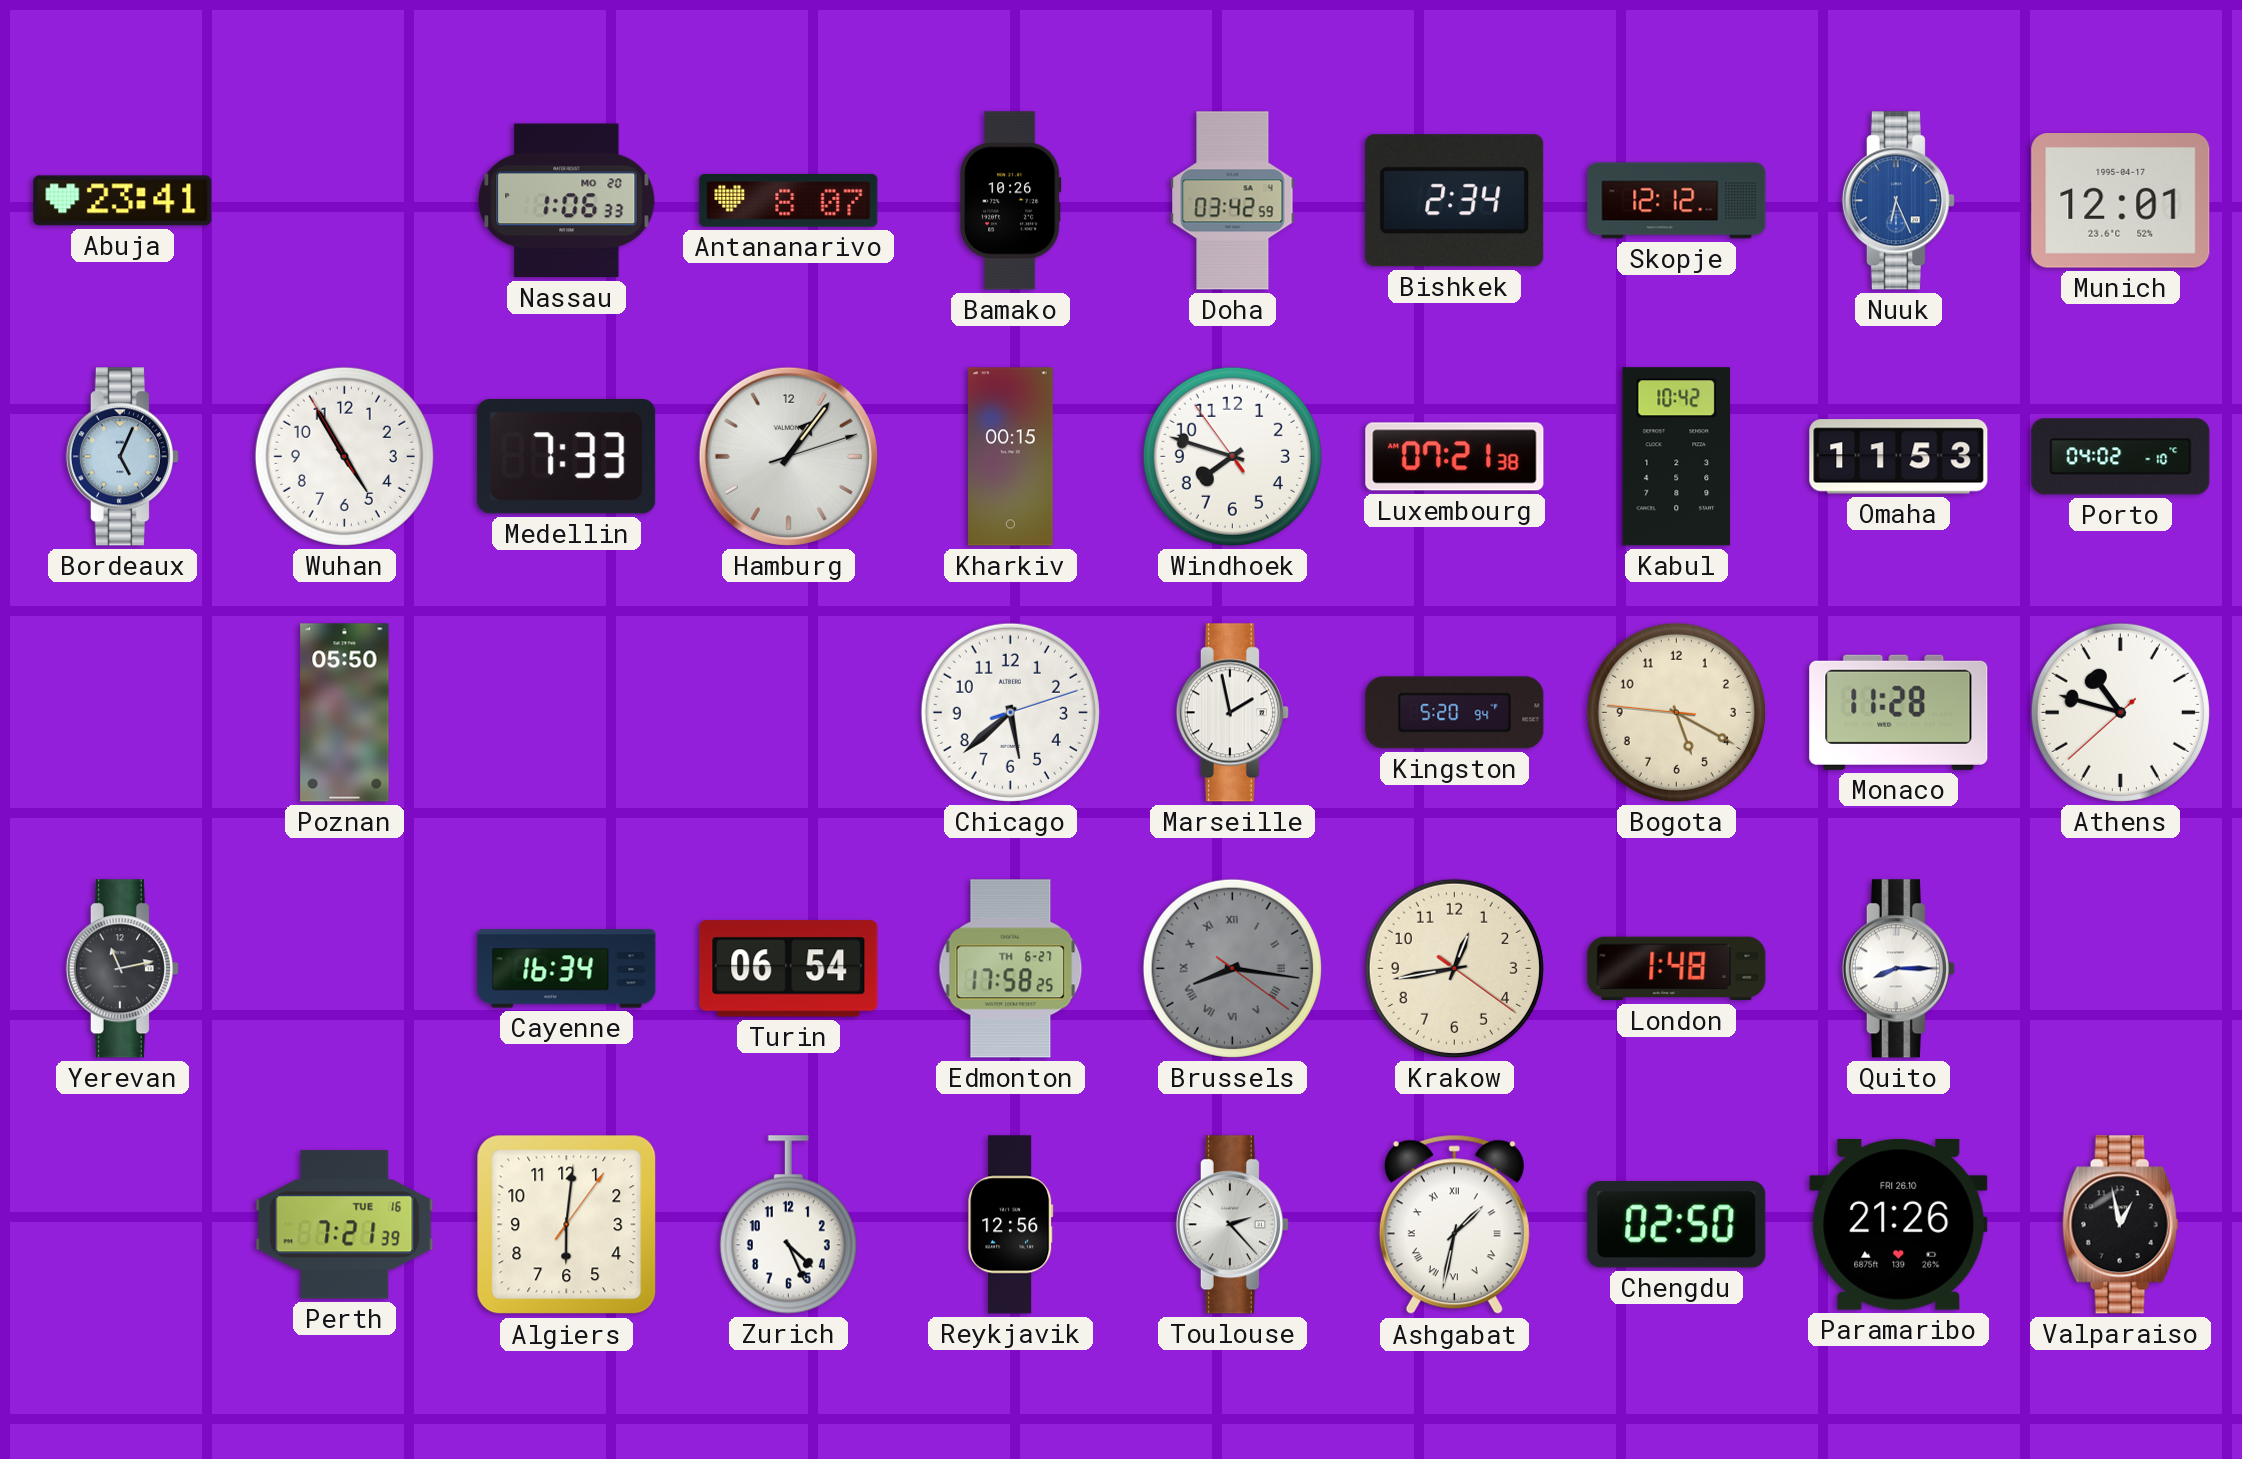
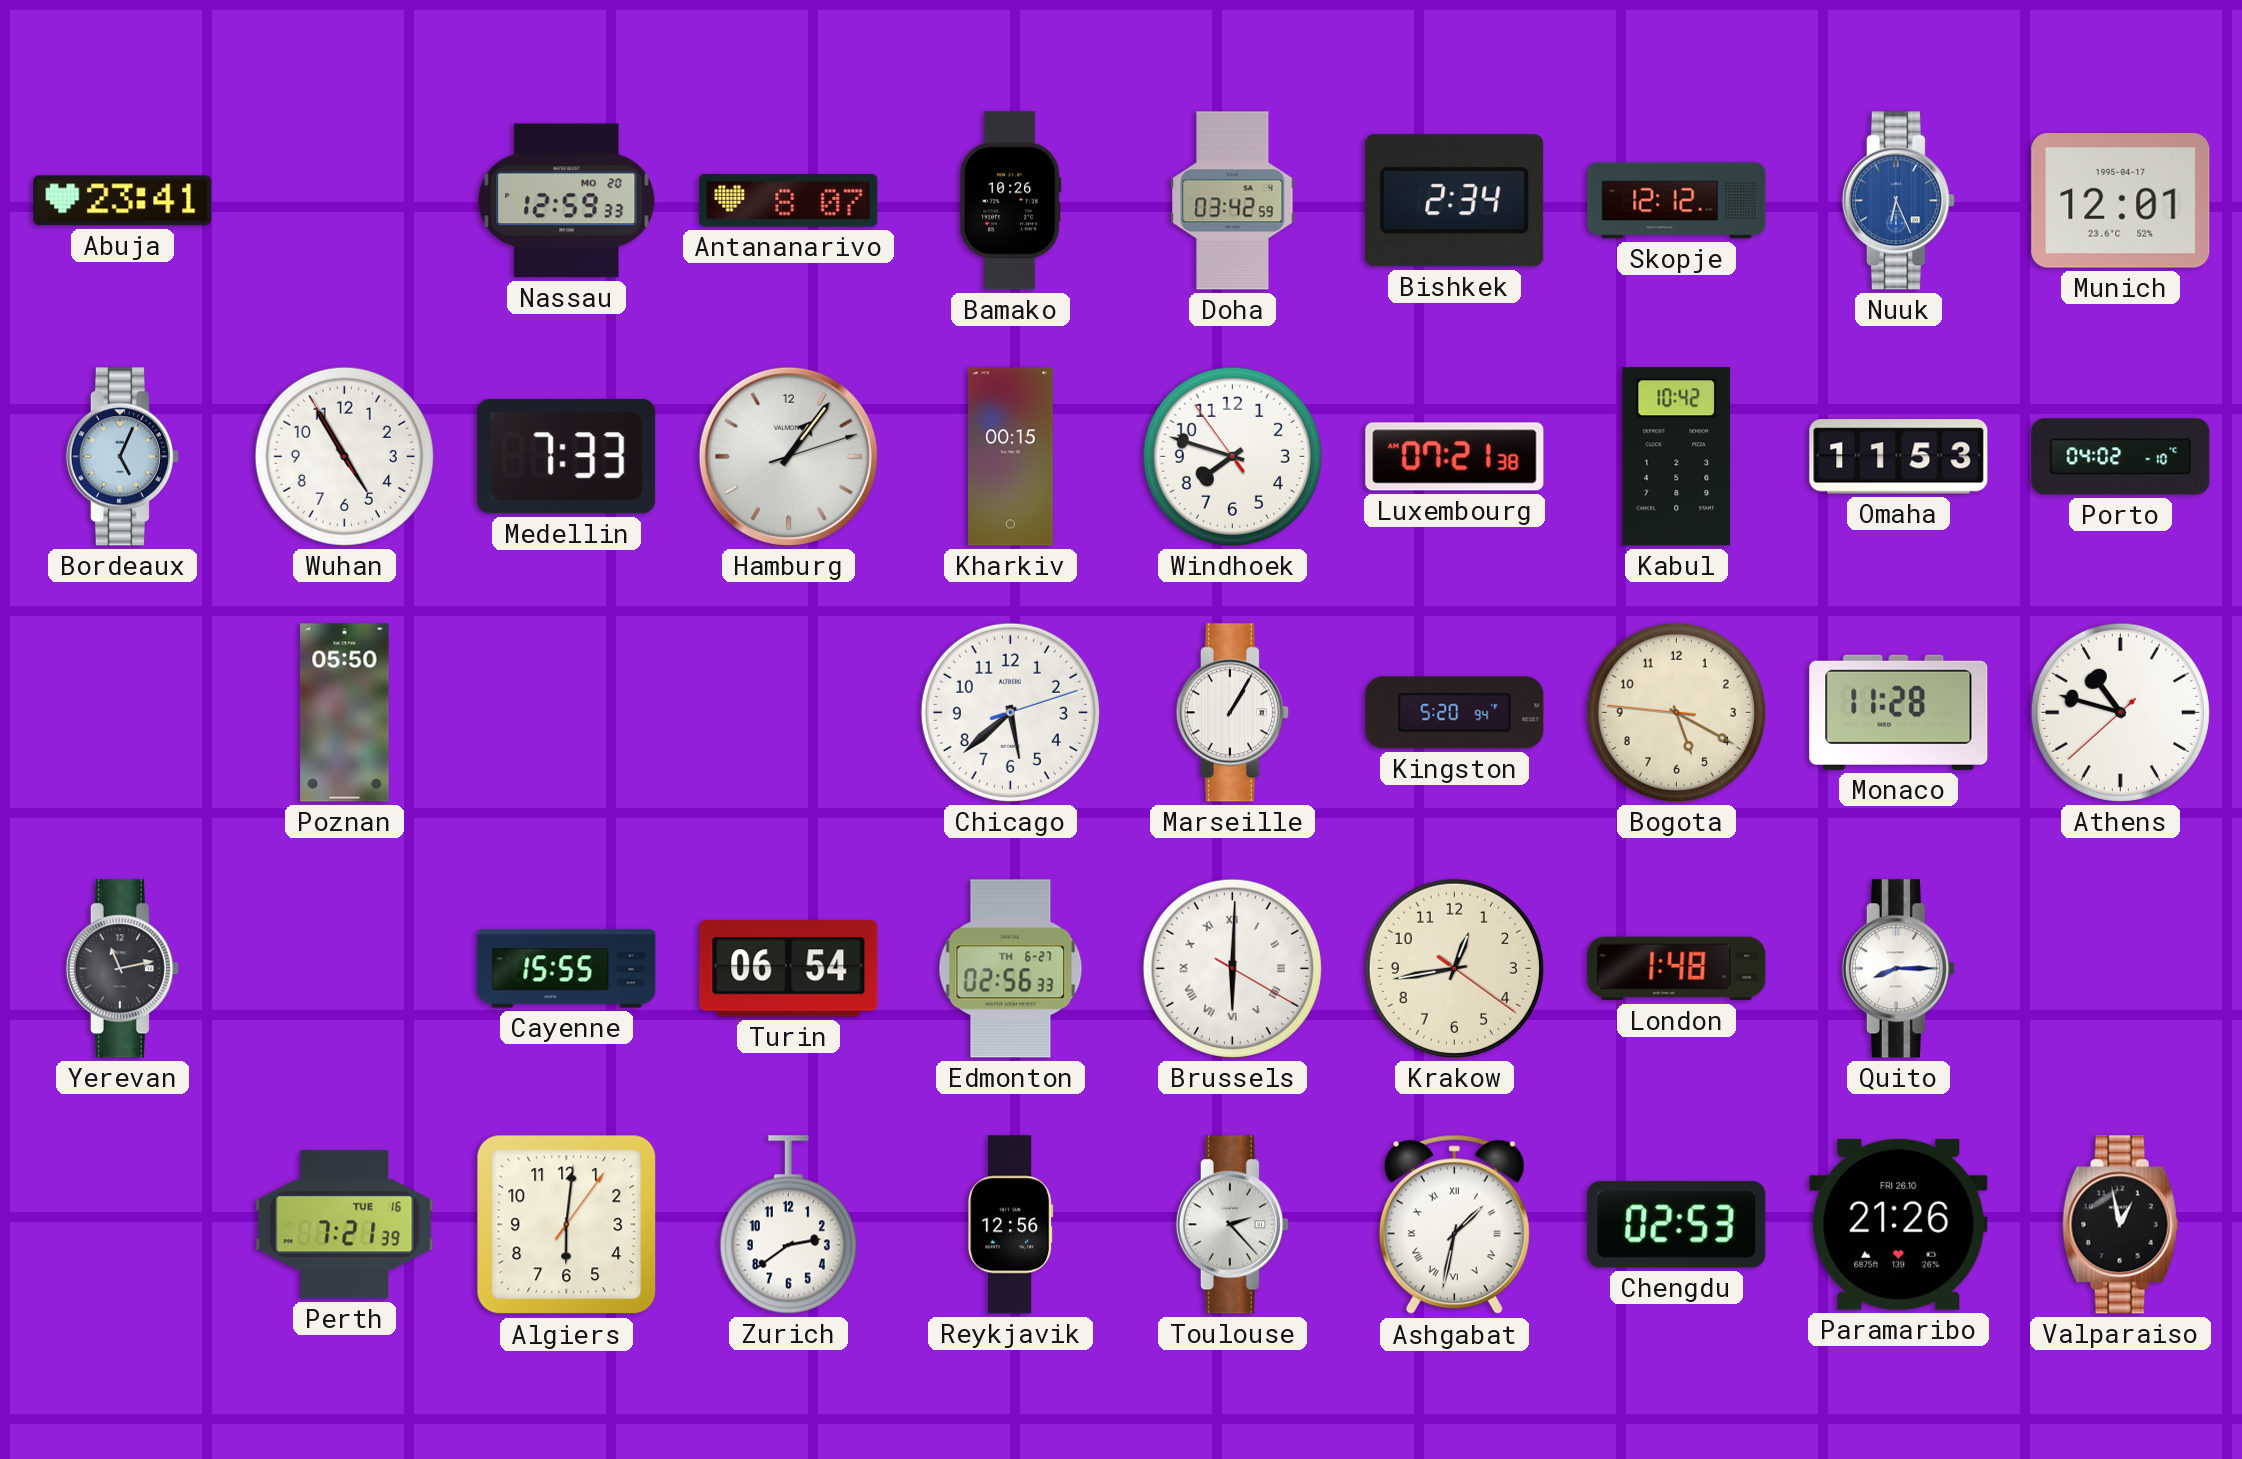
Nassau: 1:06 -> 12:59 (567, 201)
Marseille: 1:58 -> 1:05 (1232, 713)
Cayenne: 16:34 -> 15:55 (567, 969)
Edmonton: 17:58 -> 02:56 (1011, 969)
Brussels: 8:16 -> 6:00 (1232, 968)
Brussels dial: grey -> white (1232, 968)
Zurich: 4:26 -> 2:39 (788, 1225)
Chengdu: 02:50 -> 02:53 (1677, 1225)
